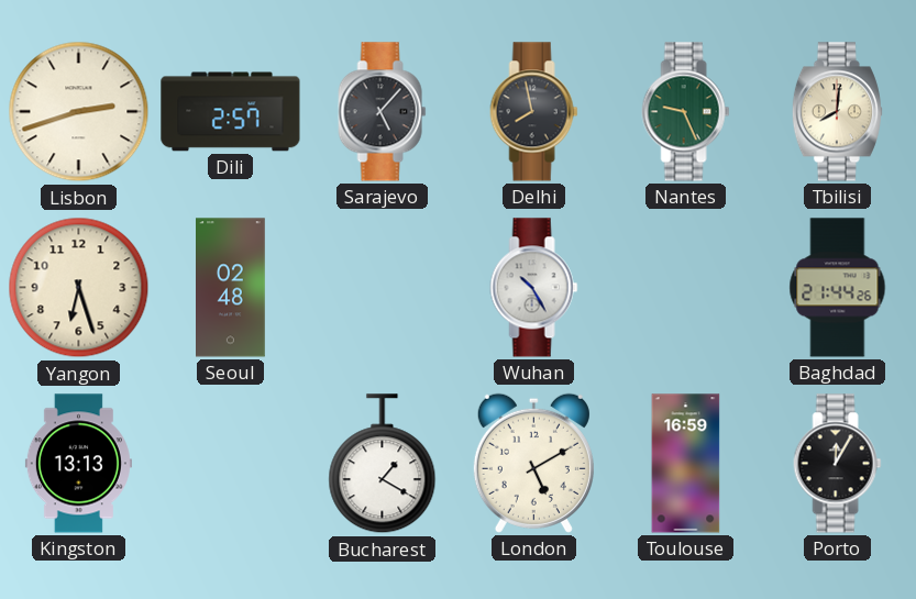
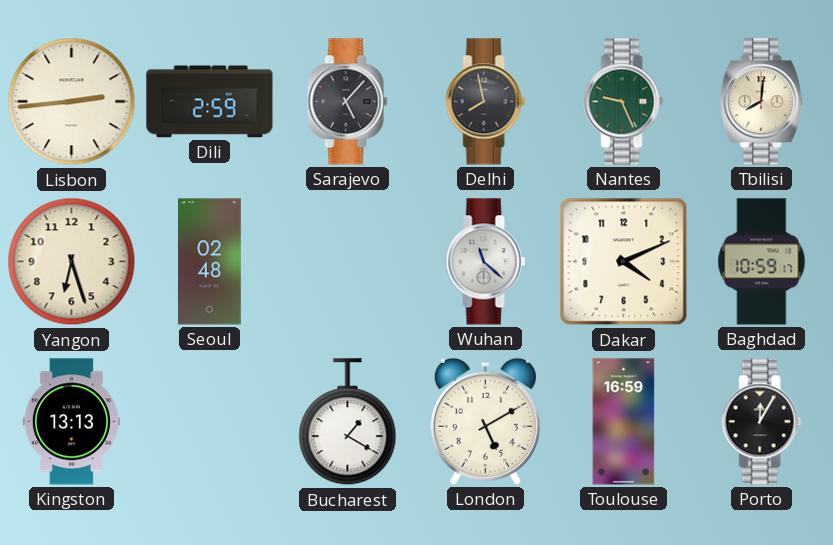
Lisbon: 2:42 -> 2:44 (72, 102)
Dili: 2:57 -> 2:59 (210, 102)
Wuhan: 10:25 -> 11:22 (486, 262)
Dakar: none -> 4:11 (624, 262)
Baghdad: 21:44 -> 10:59 (762, 262)
